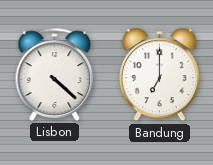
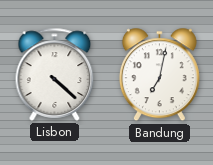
Bandung: 7:00 -> 7:02 (159, 75)
